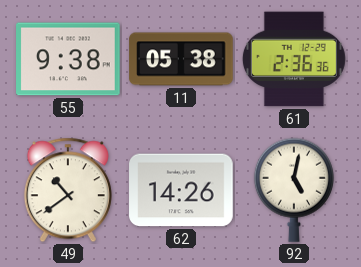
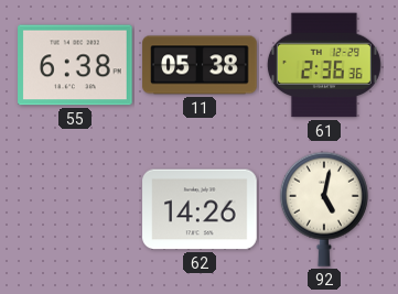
55: 9:38 -> 6:38 (75, 65)
49: 10:39 -> none (68, 190)
